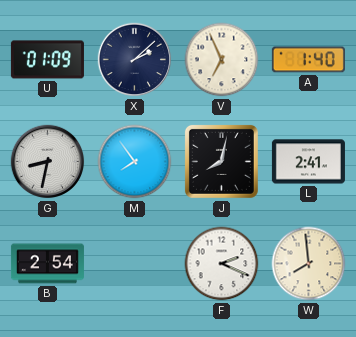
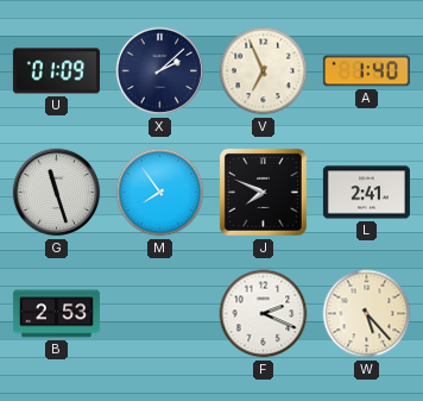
G: 8:32 -> 11:27 (57, 193)
J: 8:02 -> 7:49 (263, 192)
B: 2:54 -> 2:53 (56, 314)
W: 7:59 -> 5:23 (367, 314)
